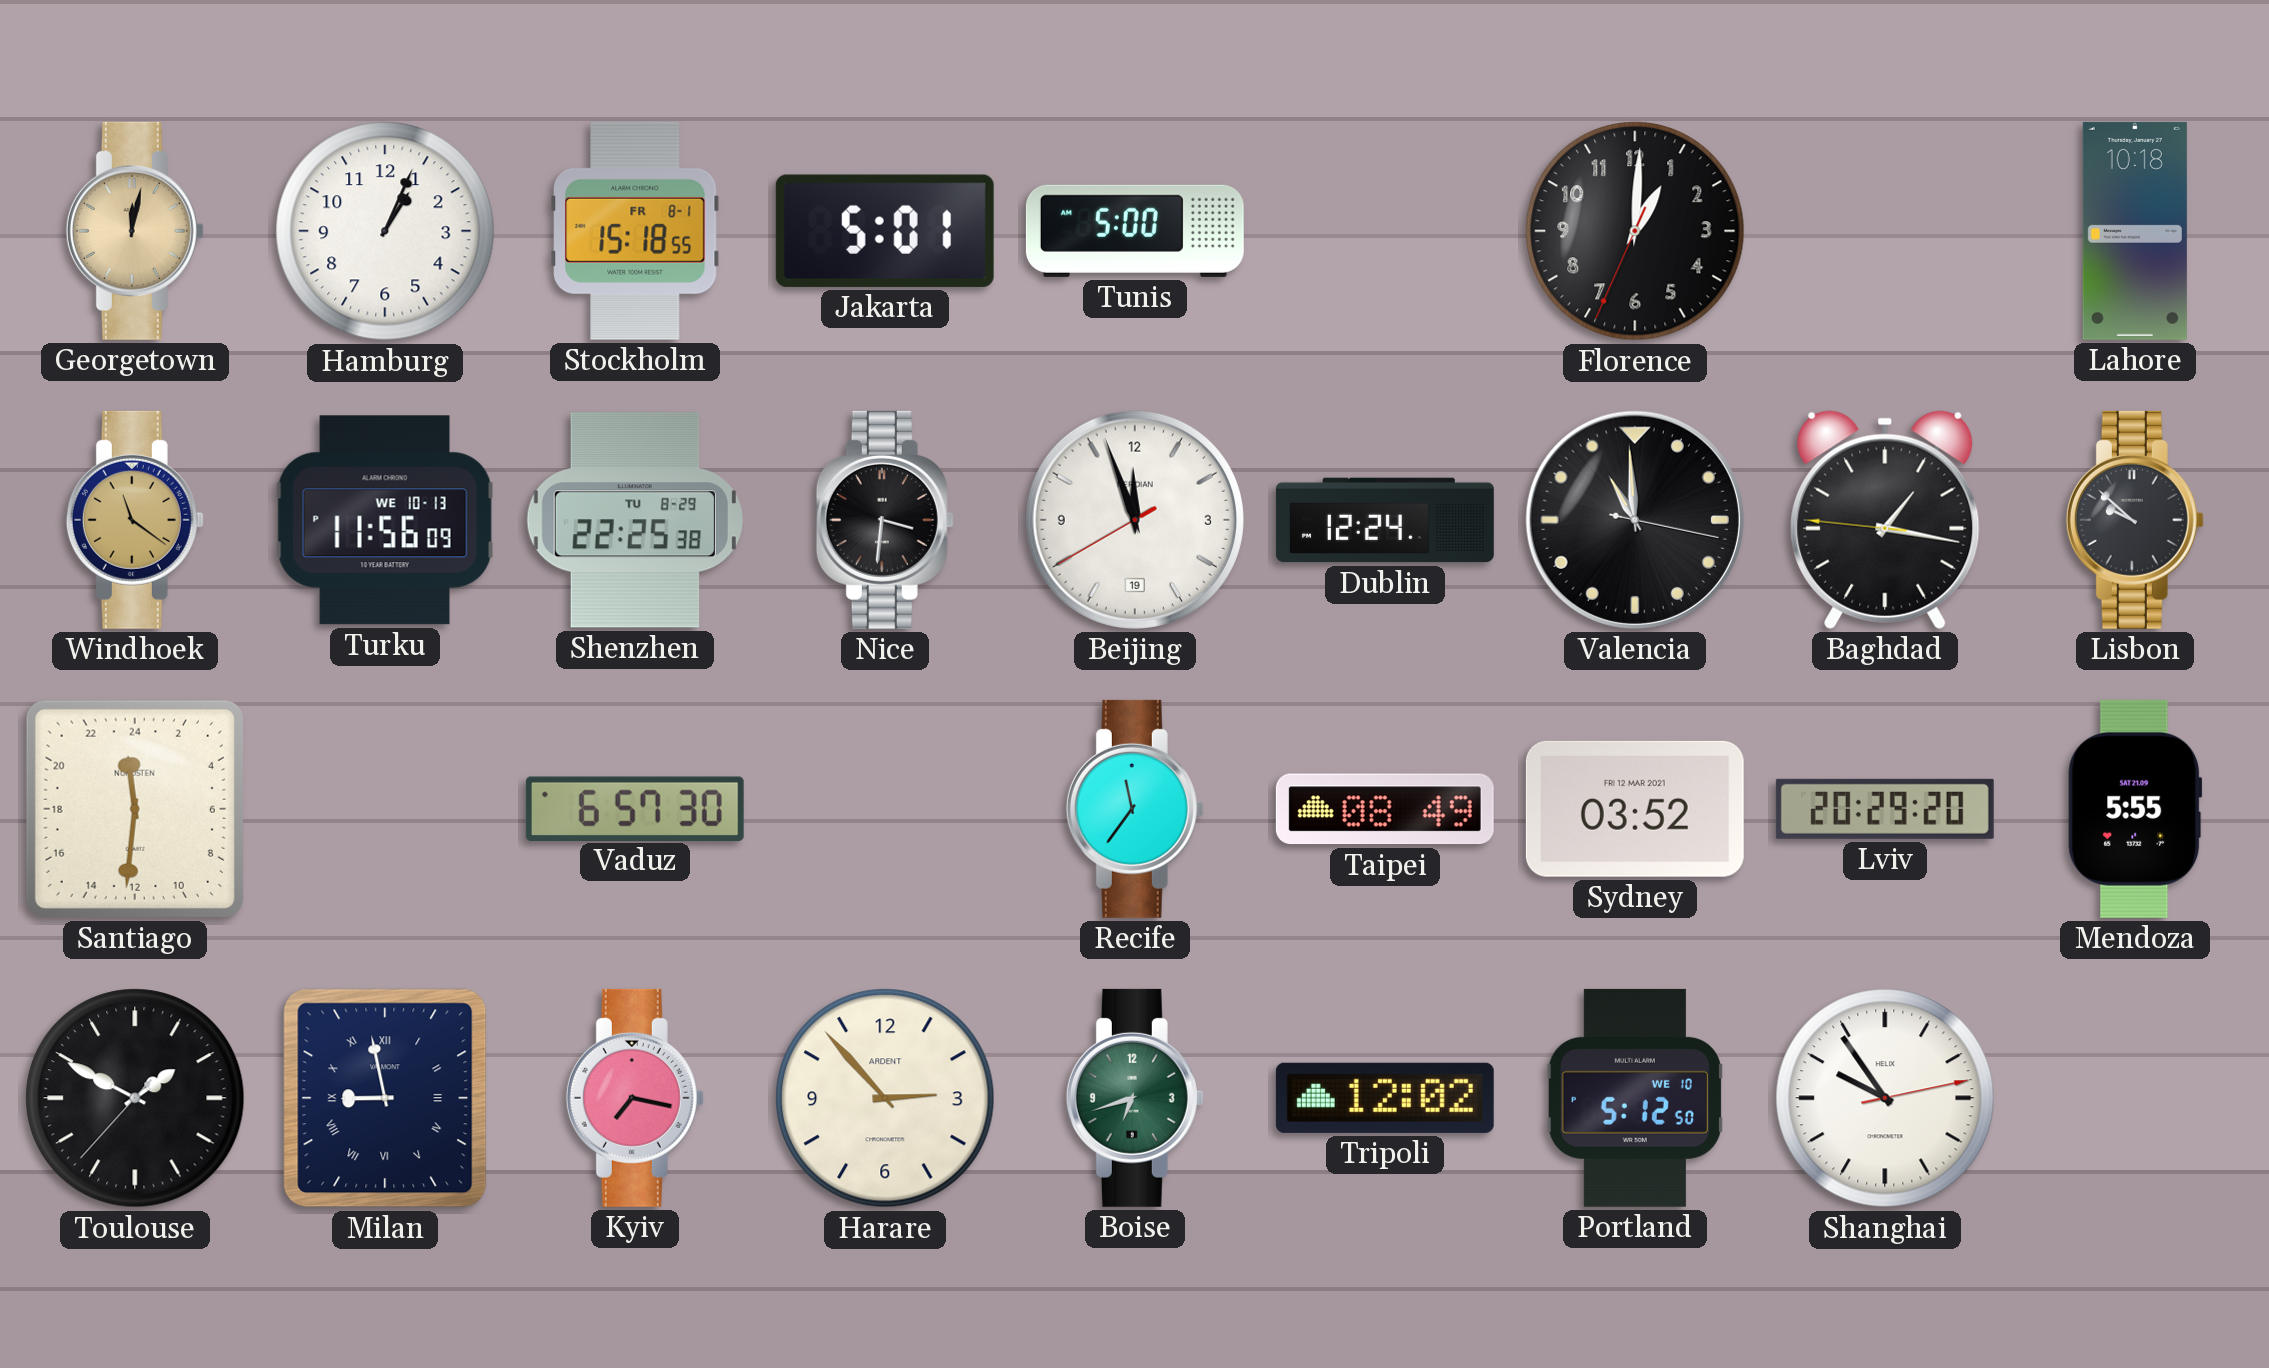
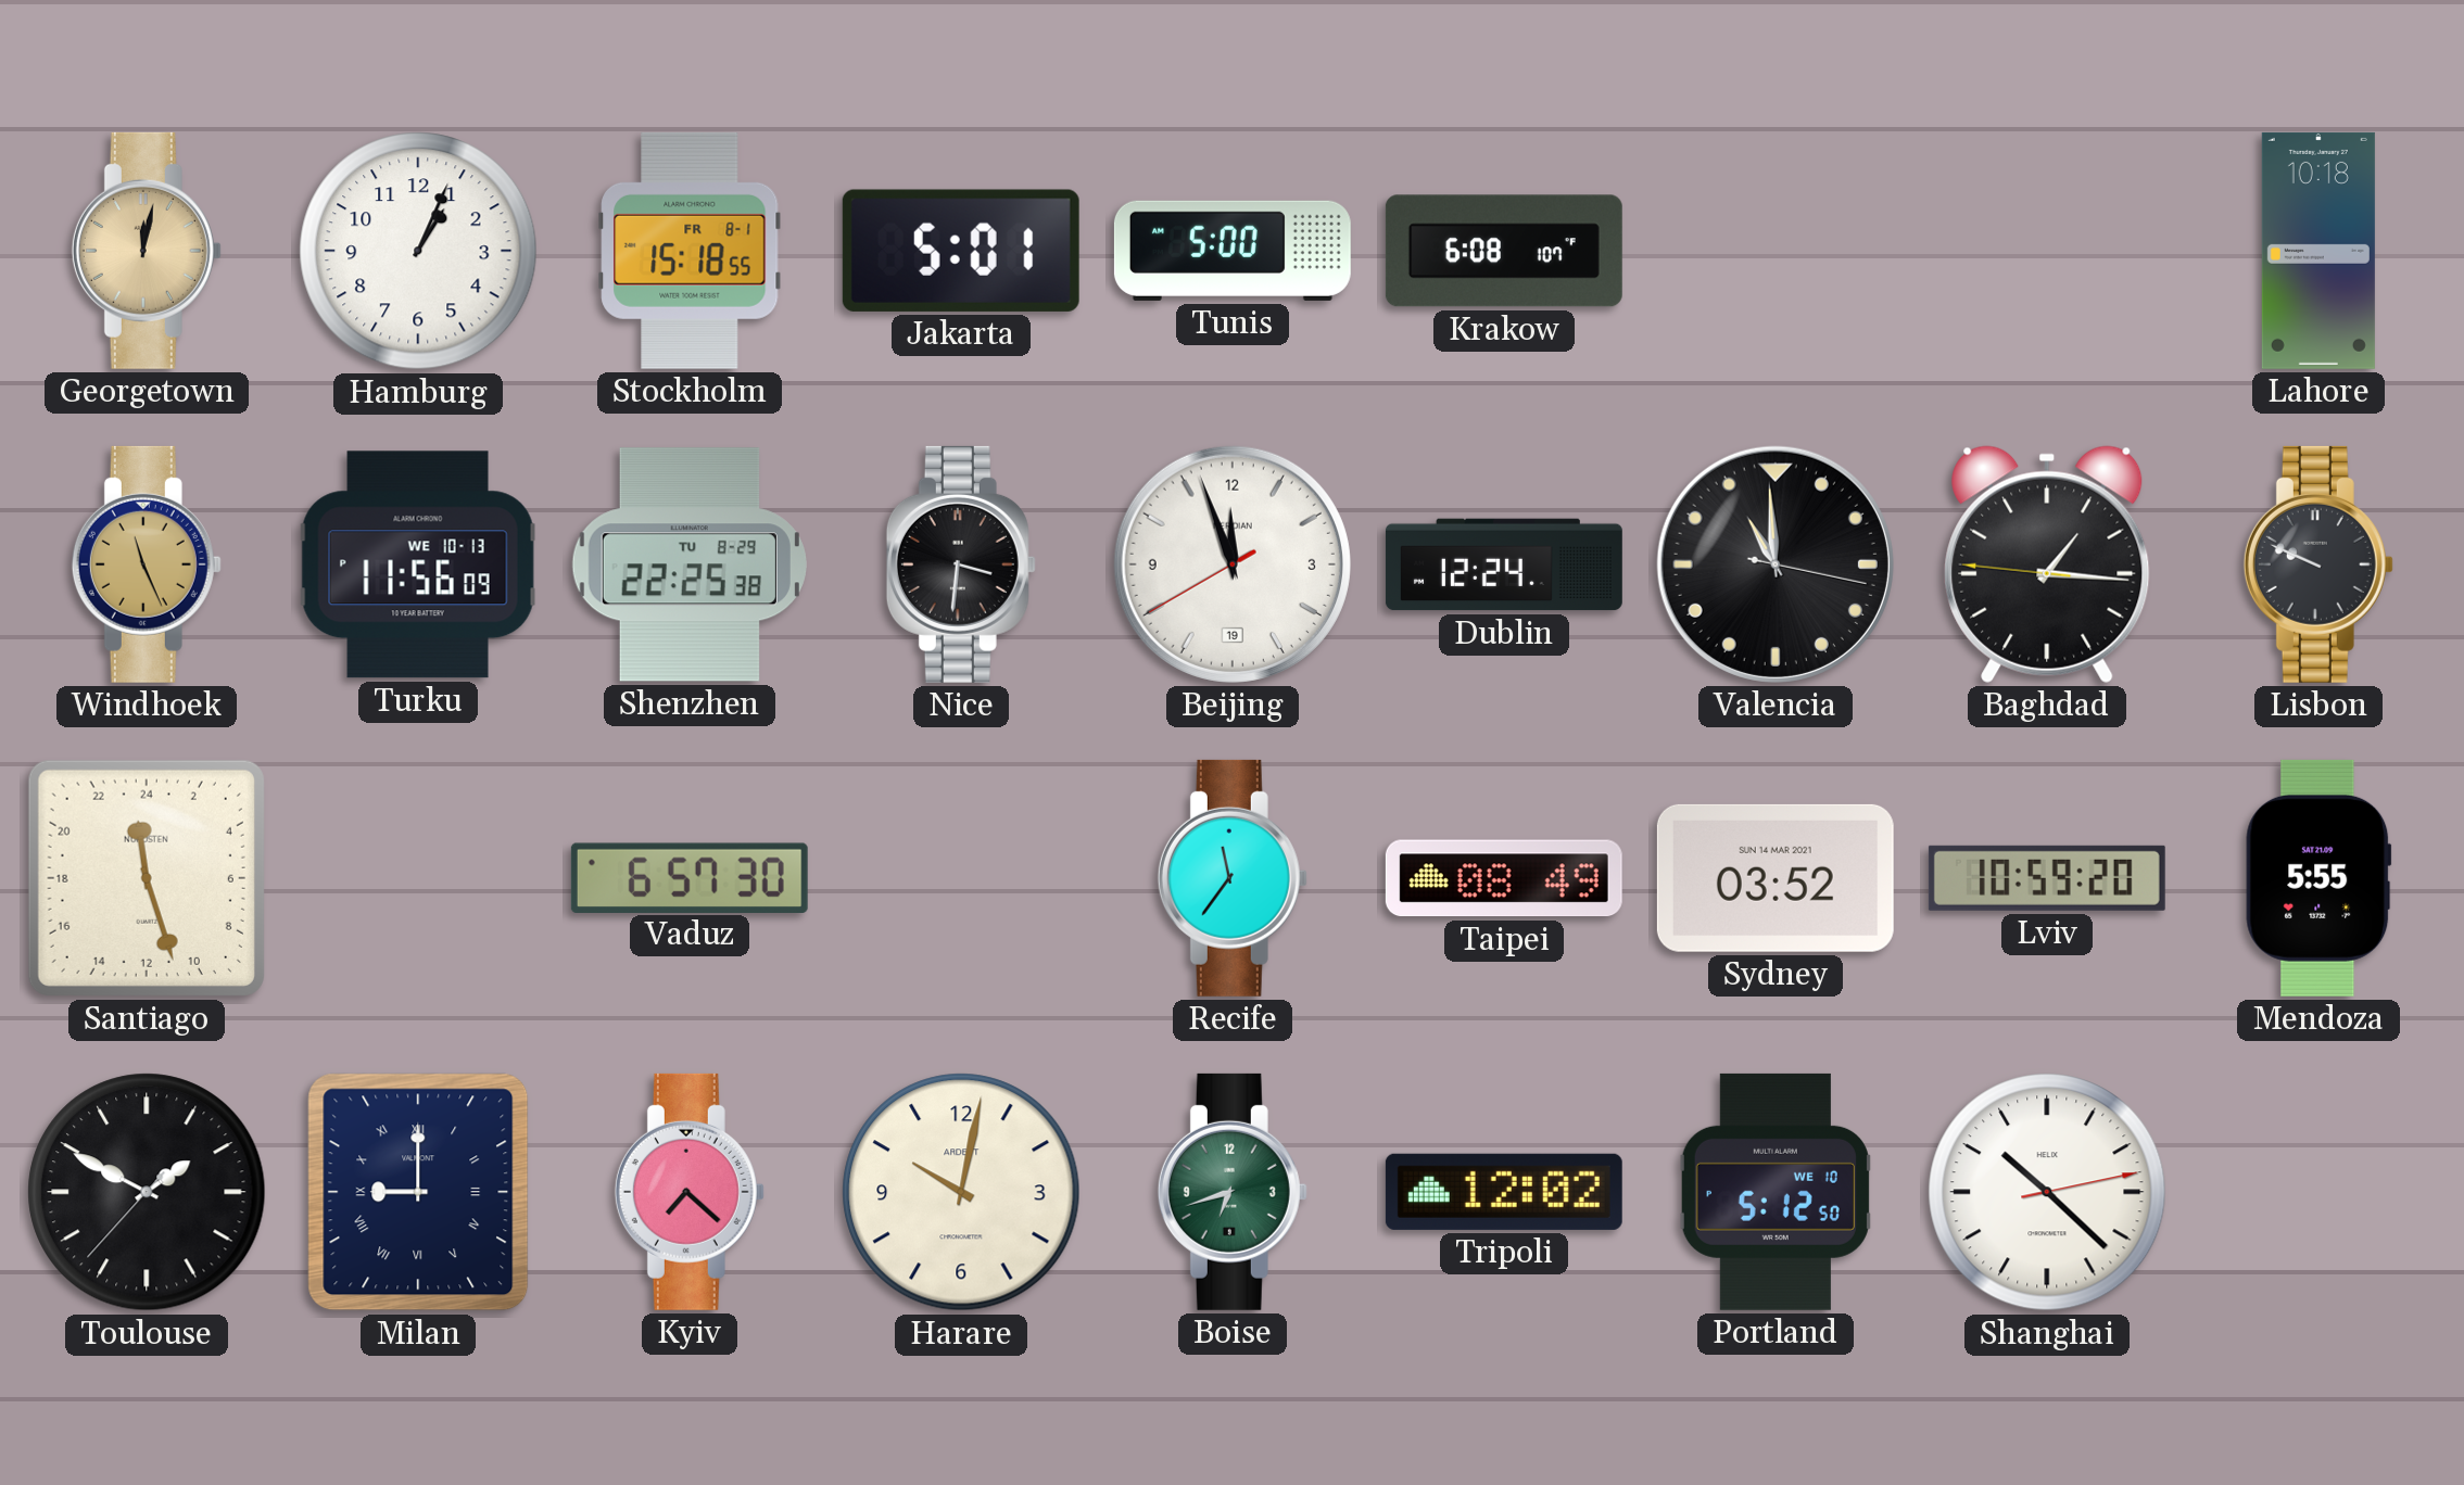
Krakow: none -> 6:08 (1504, 251)
Florence: 1:00 -> none (1635, 231)
Windhoek: 11:21 -> 11:26 (147, 564)
Baghdad: 1:16 -> 1:15 (2047, 564)
Lisbon: 9:52 -> 9:49 (2318, 564)
Santiago: 23:31 -> 23:27 (147, 878)
Sydney date: FRI 12 MAR 2021 -> SUN 14 MAR 2021 (1776, 878)
Lviv: 20:29 -> 10:59 (2047, 878)
Milan: 8:58 -> 9:00 (418, 1192)
Kyiv: 7:17 -> 7:22 (690, 1192)
Harare: 2:53 -> 10:02 (961, 1192)
Shanghai: 9:54 -> 10:22 (2047, 1192)
